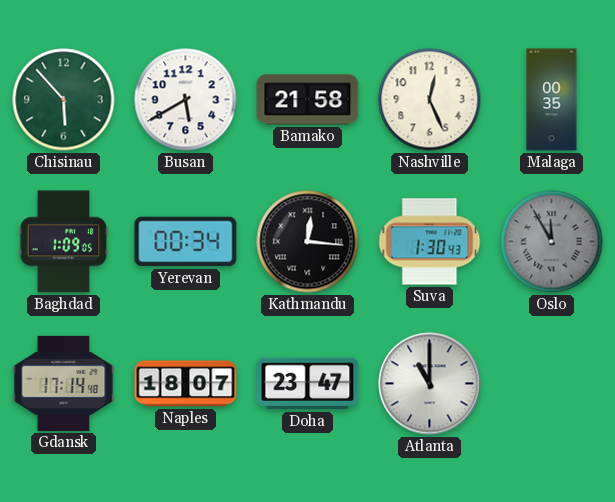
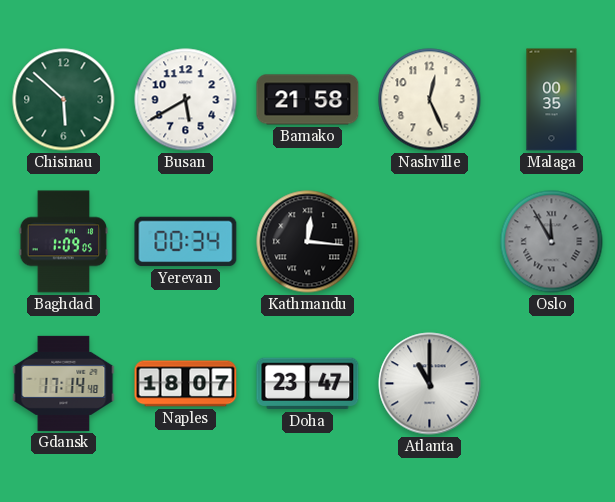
Chisinau: 5:53 -> 5:52 (64, 100)
Suva: 1:30 -> none (430, 242)
